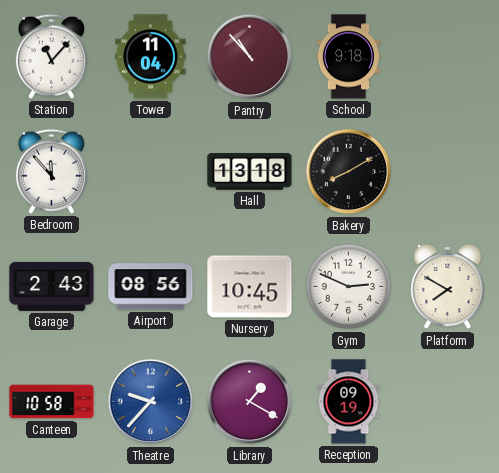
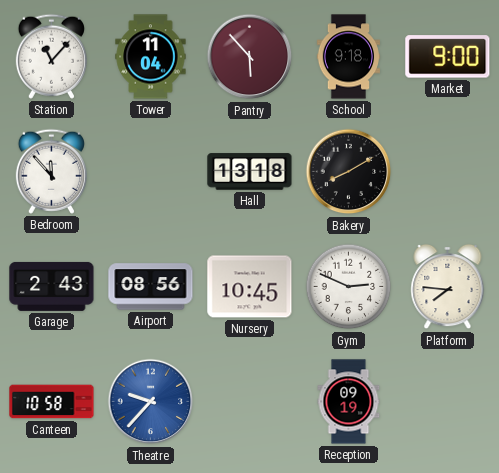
Pantry: 10:53 -> 5:53 (250, 57)
Market: none -> 9:00 (448, 57)
Platform: 7:50 -> 7:46 (448, 287)
Library: 1:20 -> none (250, 402)
